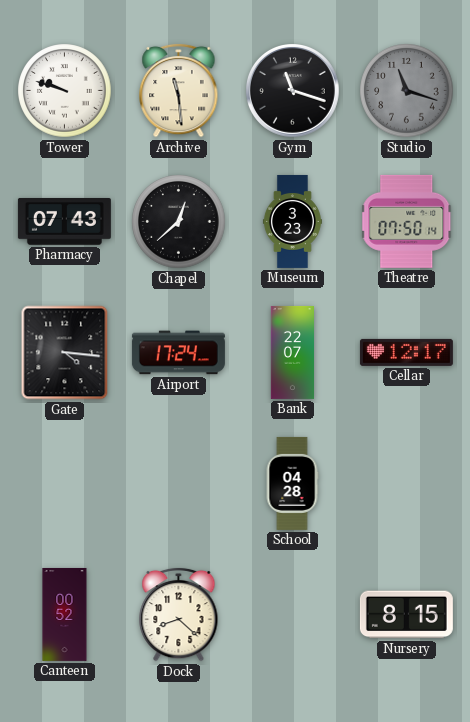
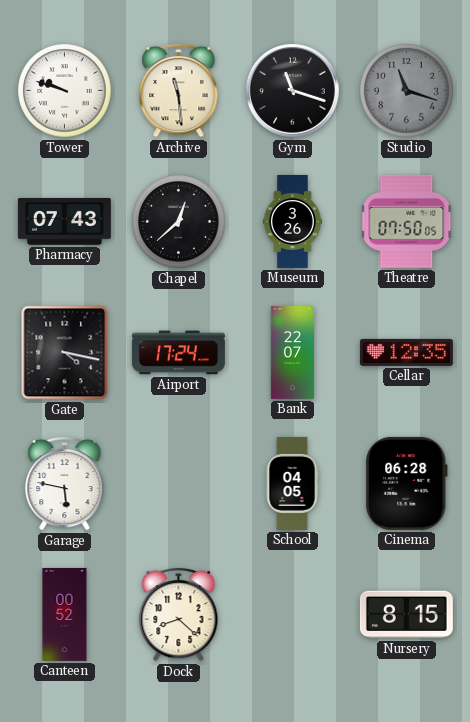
Museum: 3:23 -> 3:26 (292, 221)
Theatre: 07:50:14 -> 07:50:05 (407, 221)
Gate: 4:16 -> 4:17 (65, 353)
Cellar: 12:17 -> 12:35 (406, 352)
Garage: none -> 5:47 (65, 483)
School: 04:28 -> 04:05 (292, 483)
Cinema: none -> 06:28 (407, 483)
